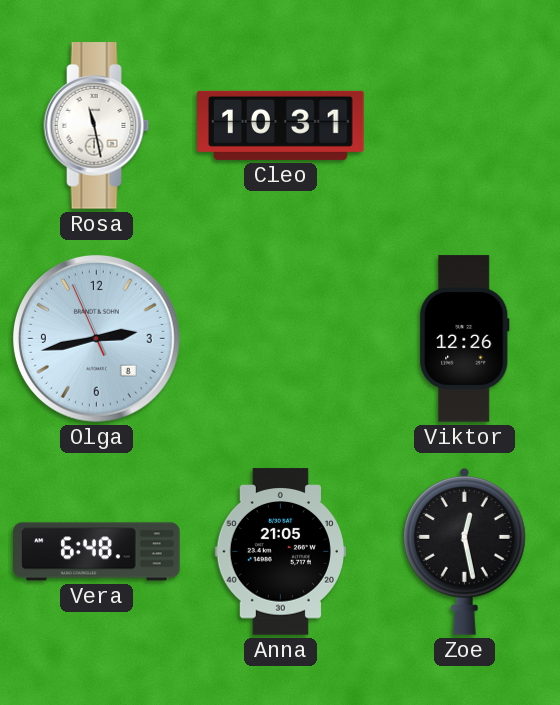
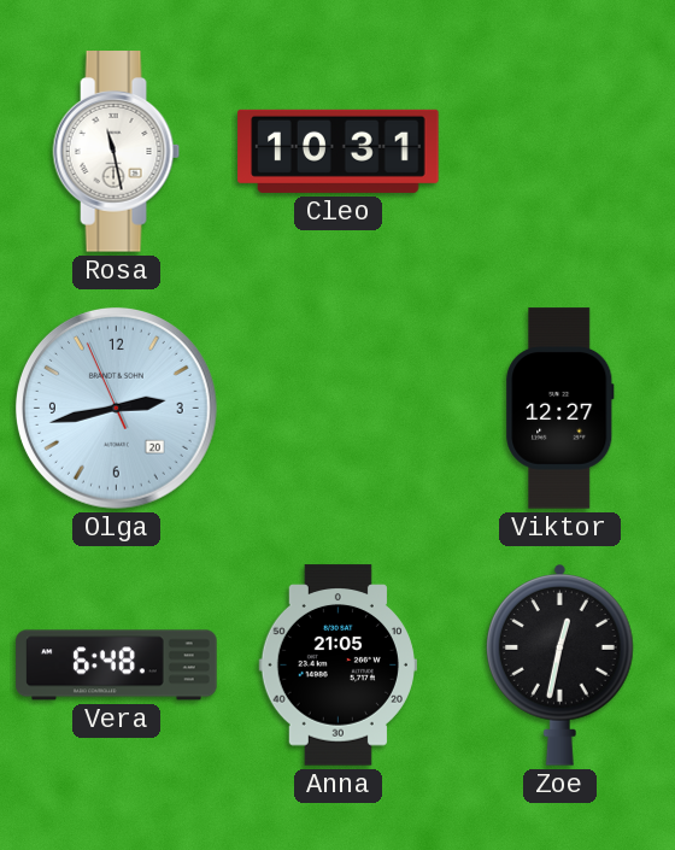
Olga date: 8 -> 20 (116, 408)
Viktor: 12:26 -> 12:27 (560, 409)
Zoe: 12:28 -> 12:32 (560, 664)
